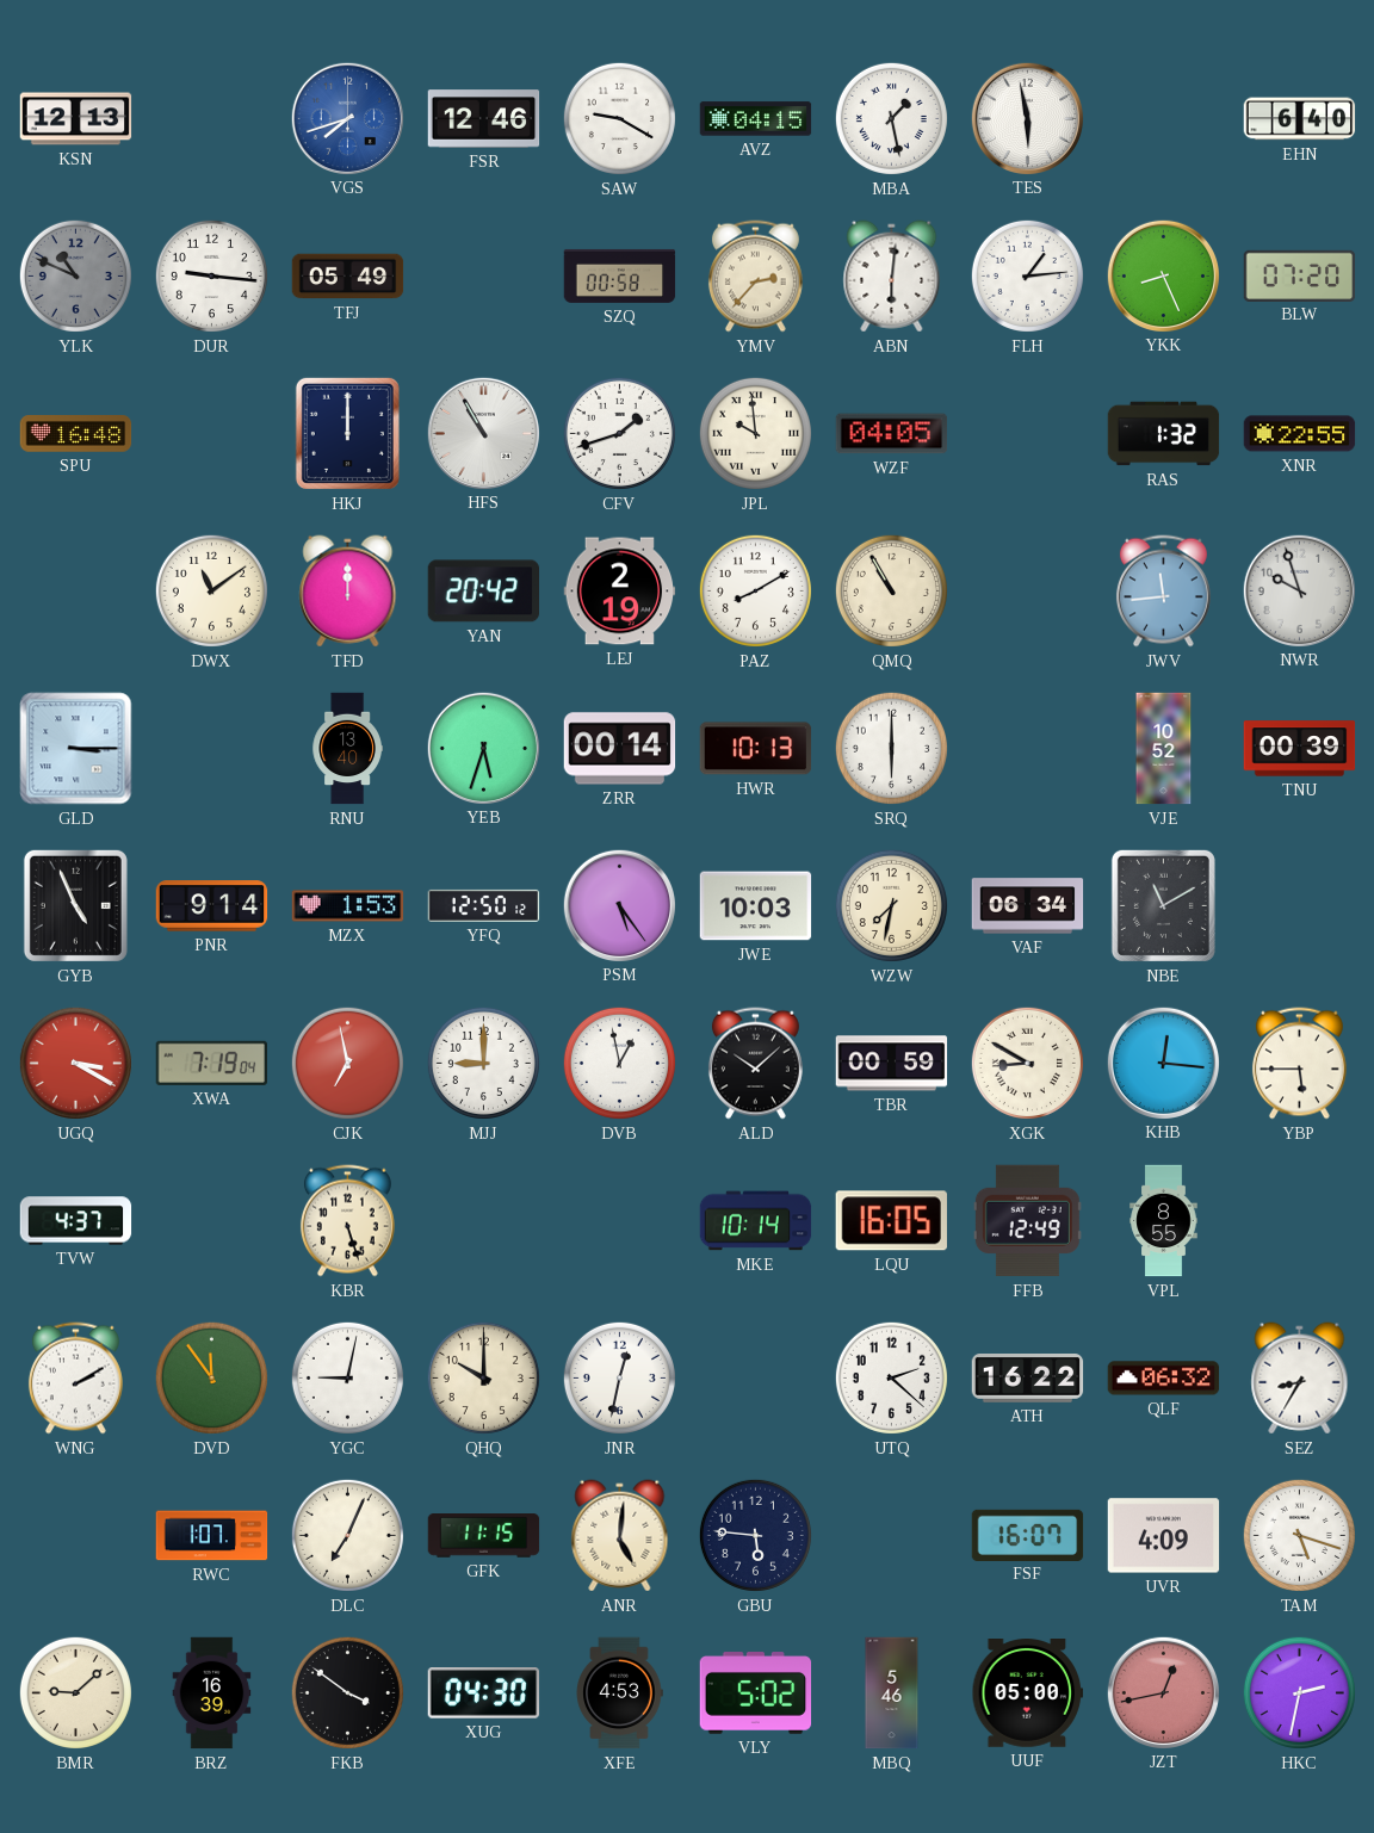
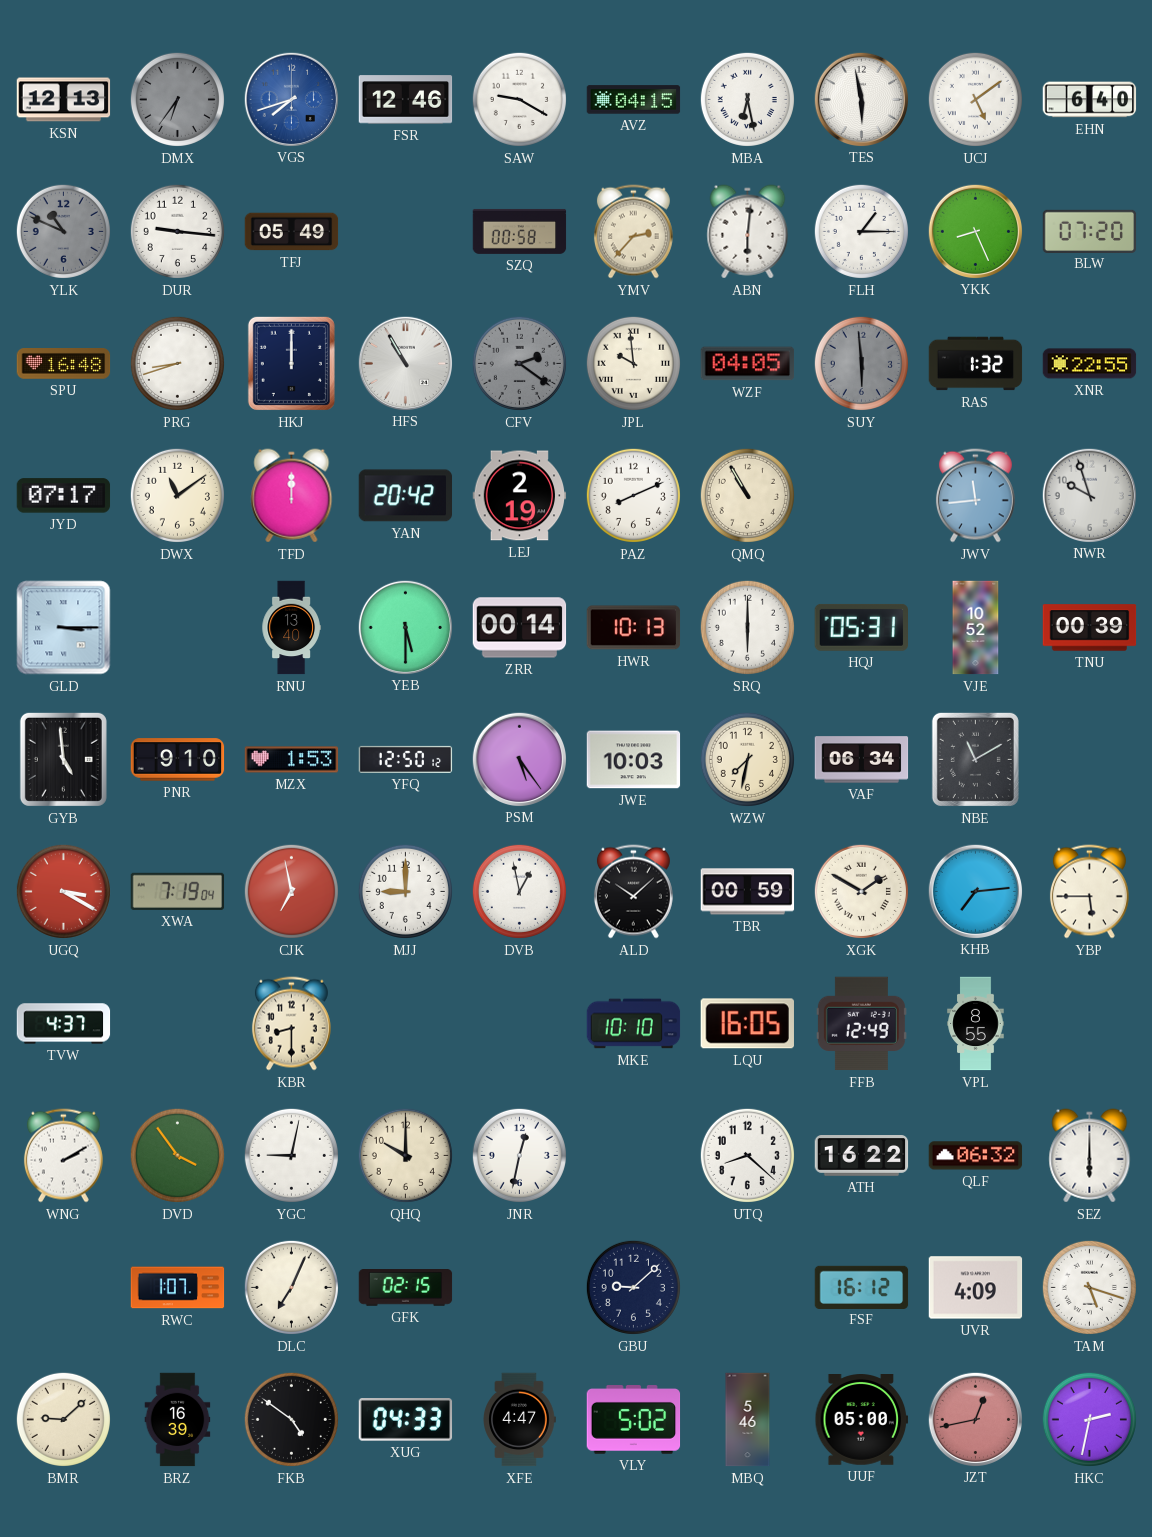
DMX: none -> 6:36 (177, 99)
MBA: 1:28 -> 6:28 (747, 99)
UCJ: none -> 5:09 (975, 99)
FLH: 1:14 -> 1:15 (861, 231)
PRG: none -> 8:42 (177, 363)
CFV: 1:42 -> 2:21 (519, 363)
CFV dial: white -> grey (519, 363)
SUY: none -> 5:59 (861, 363)
JYD: none -> 07:17 (64, 496)
PAZ: 8:10 -> 8:11 (633, 495)
YEB: 5:33 -> 5:30 (405, 627)
HQJ: none -> 05:31 (861, 627)
GYB: 4:56 -> 4:59 (63, 759)
PNR: 9:14 -> 9:10 (178, 760)
XGK: 8:50 -> 1:50 (861, 891)
KHB: 12:16 -> 7:14 (975, 891)
KBR: 5:27 -> 8:30 (291, 1024)
MKE: 10:14 -> 10:10 (634, 1024)
DVD: 11:54 -> 3:54 (177, 1155)
UTQ: 2:22 -> 8:22 (747, 1155)
SEZ: 8:35 -> 6:00 (1090, 1156)
GFK: 11:15 -> 02:15 (406, 1288)
ANR: 5:01 -> none (620, 1536)
GBU: 5:46 -> 9:08 (633, 1287)
FSF: 16:07 -> 16:12 (862, 1287)
FKB: 3:51 -> 4:51 (291, 1419)
XUG: 04:30 -> 04:33 (406, 1420)
XFE: 4:53 -> 4:47 (519, 1420)
